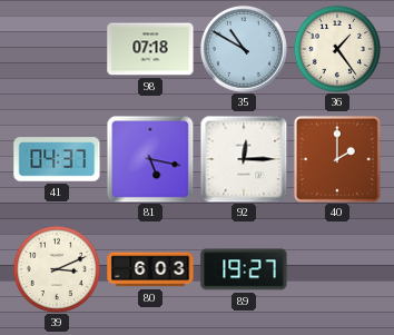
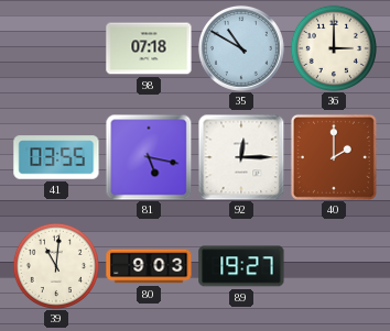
36: 1:24 -> 3:00 (334, 48)
41: 04:37 -> 03:55 (56, 157)
39: 3:11 -> 11:01 (56, 266)
80: 6:03 -> 9:03 (149, 266)
